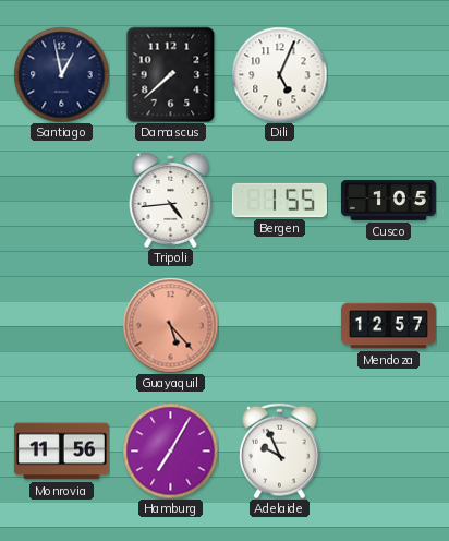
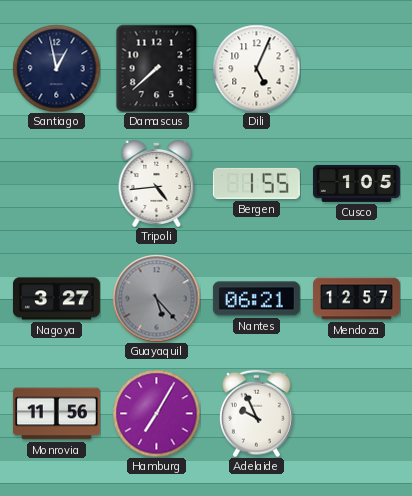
Nagoya: none -> 3:27 (56, 299)
Guayaquil dial: salmon -> grey (156, 298)
Nantes: none -> 06:21 (256, 299)
